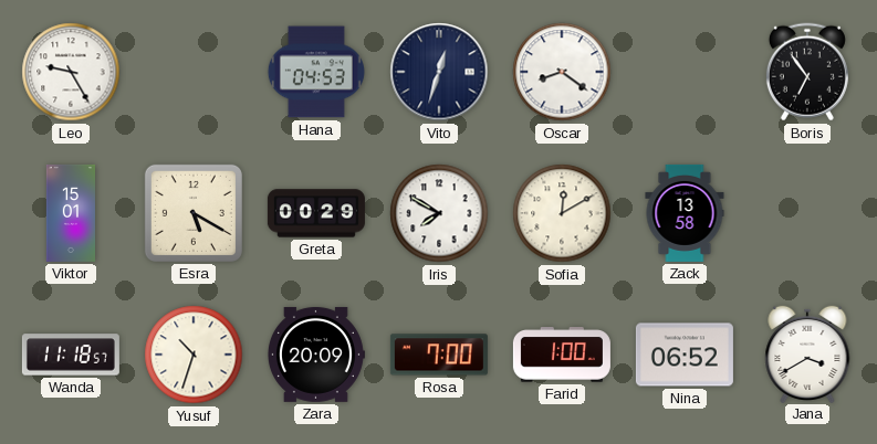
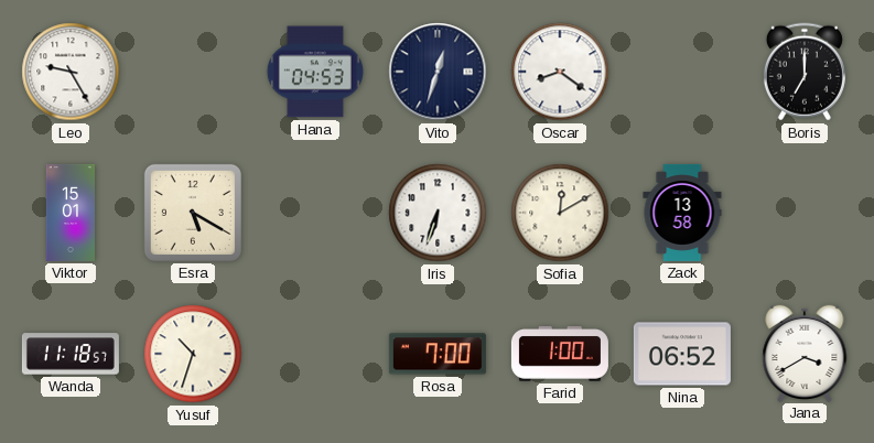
Boris: 6:54 -> 7:00 (805, 72)
Greta: 00:29 -> none (316, 213)
Iris: 7:50 -> 6:33 (438, 213)
Zara: 20:09 -> none (315, 355)
